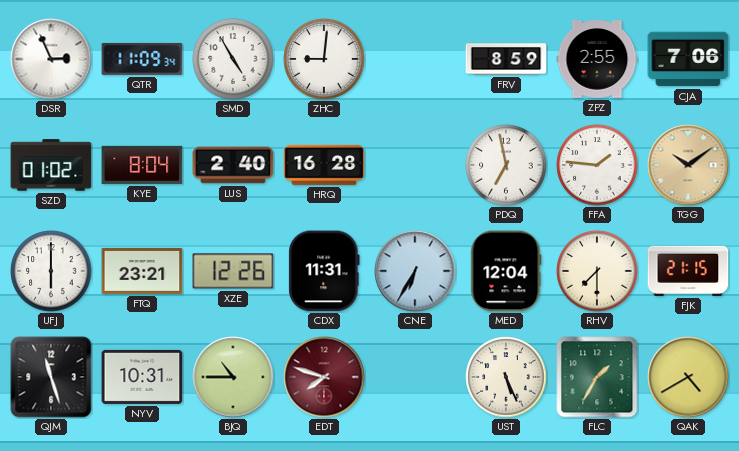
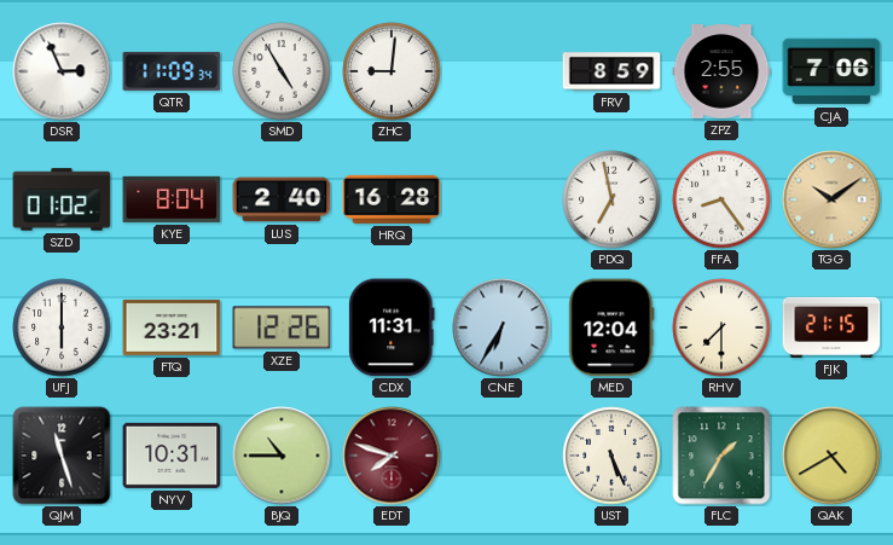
FFA: 1:46 -> 8:24 (721, 199)
